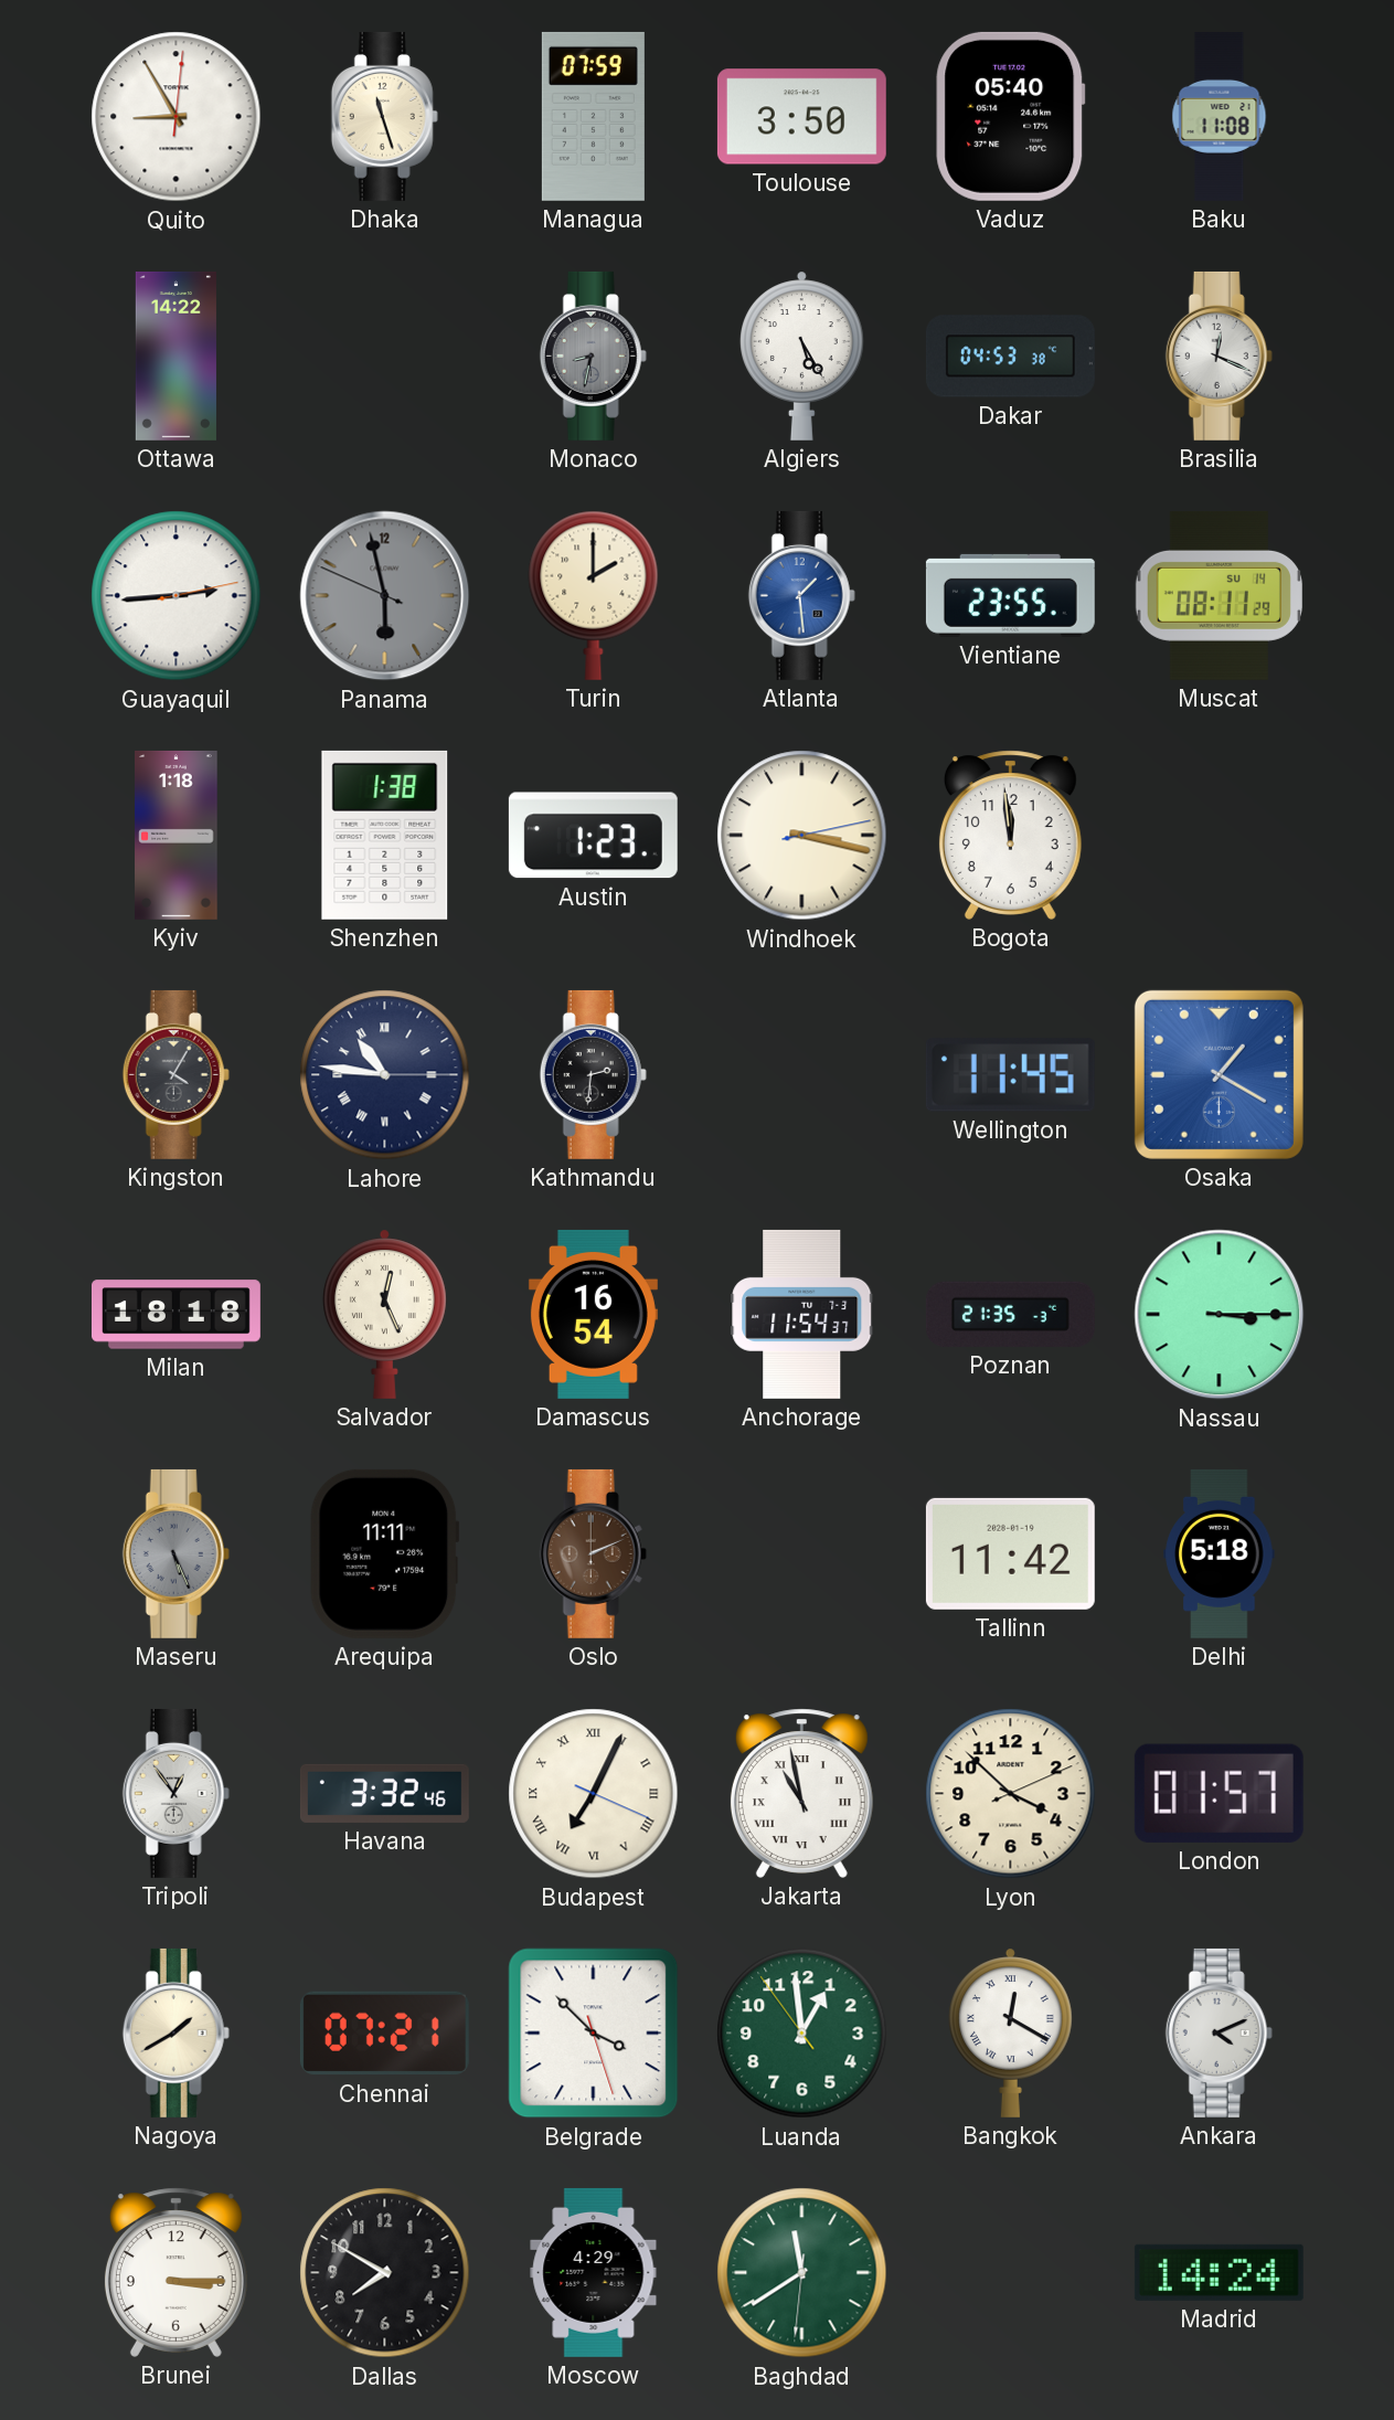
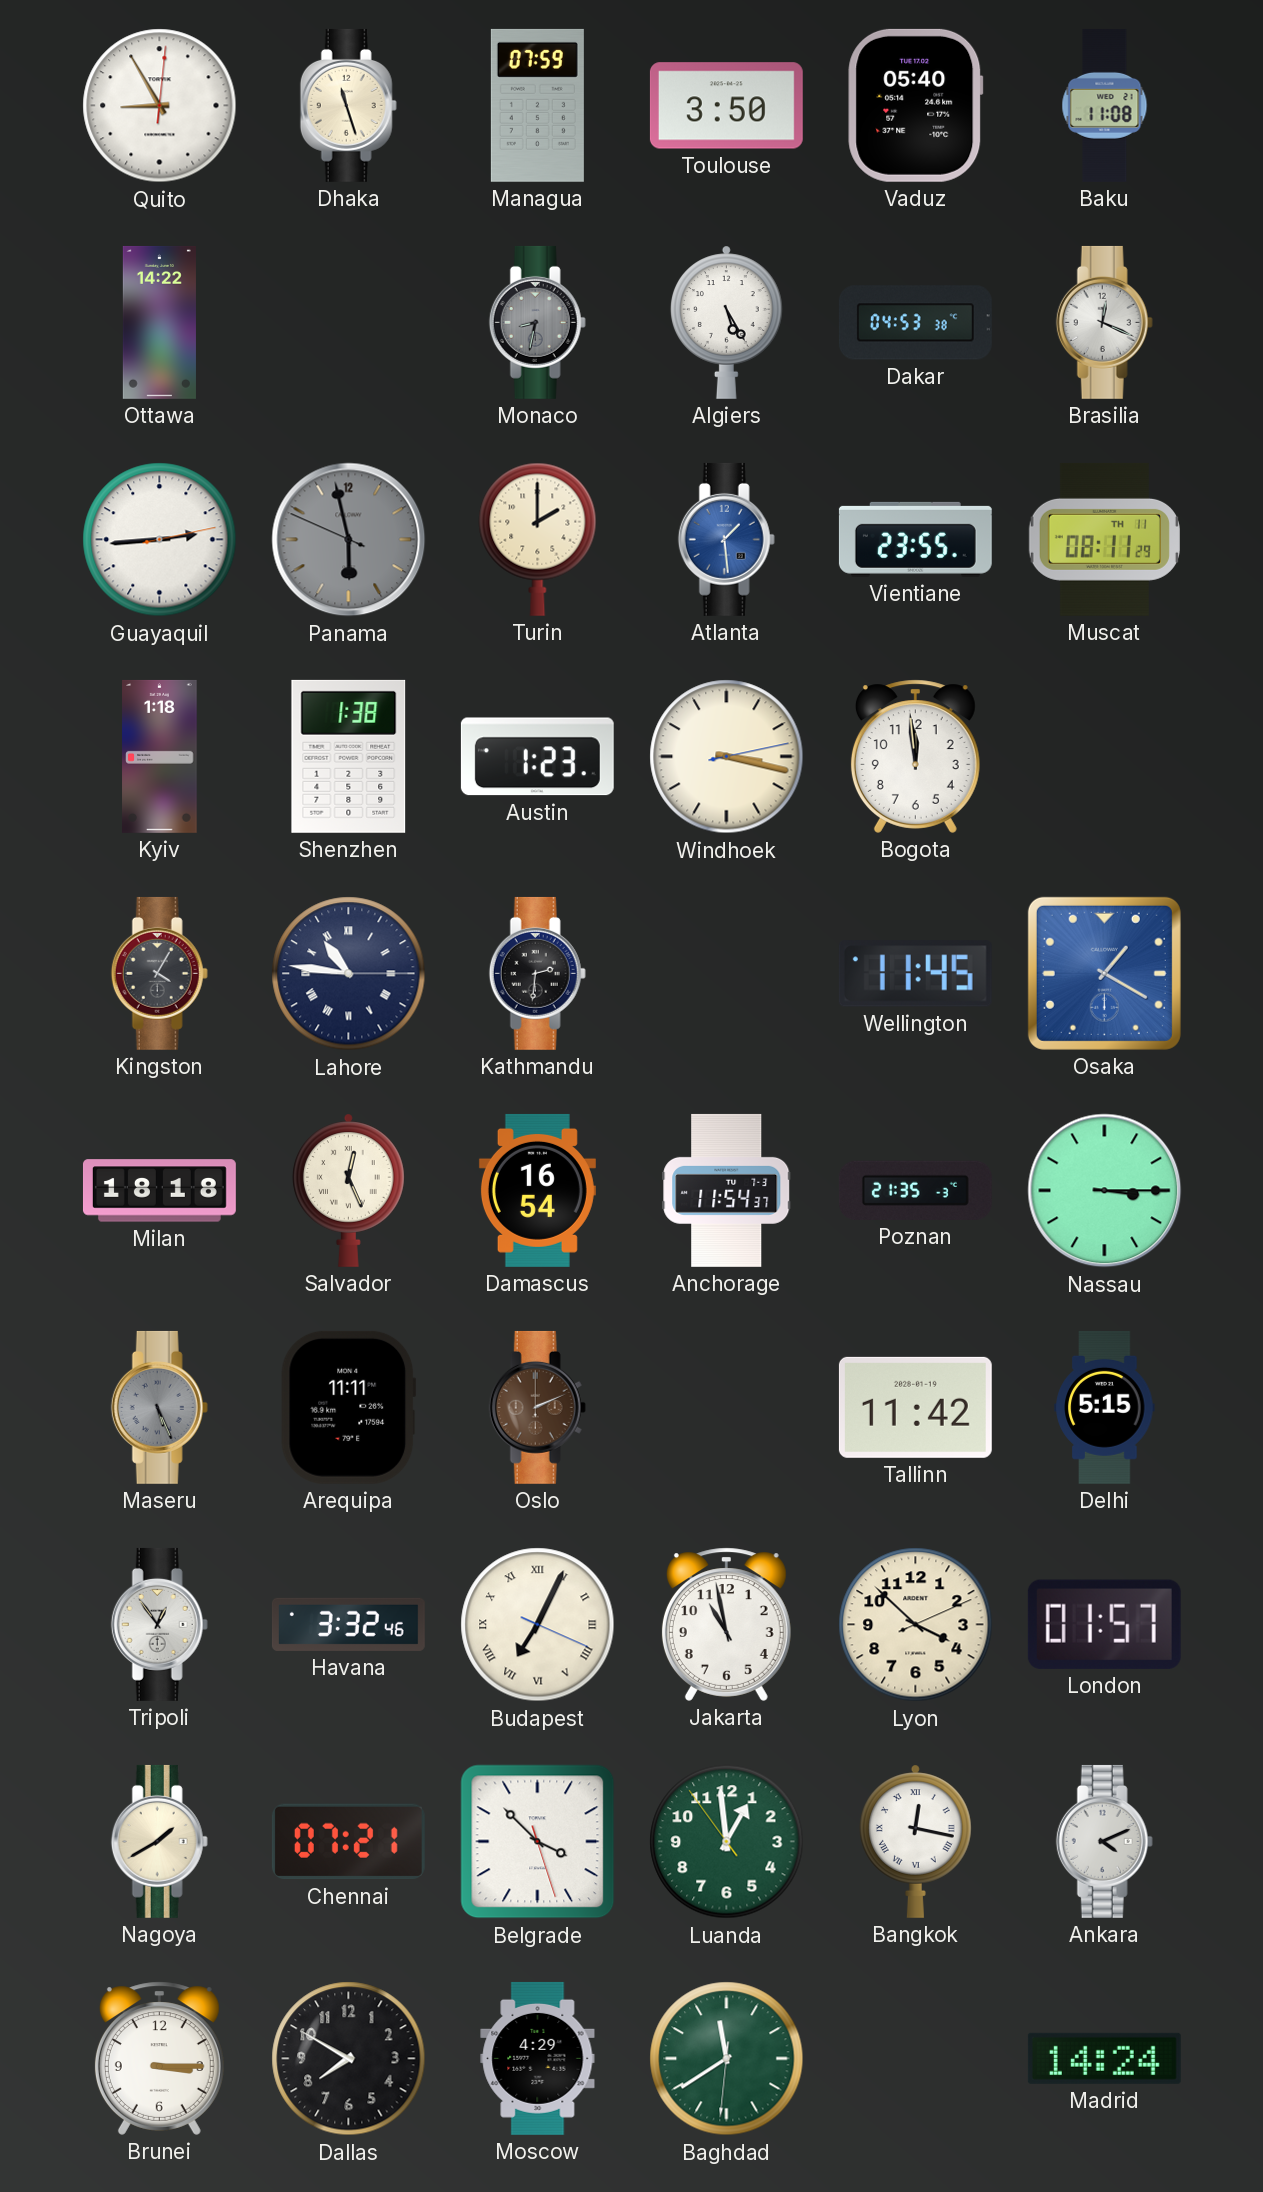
Muscat date: SU 14 -> TH 11 (1104, 539)
Delhi: 5:18 -> 5:15 (1105, 1407)
Jakarta numerals: Roman -> Arabic (726, 1624)
Bangkok: 12:20 -> 12:17 (915, 1841)
